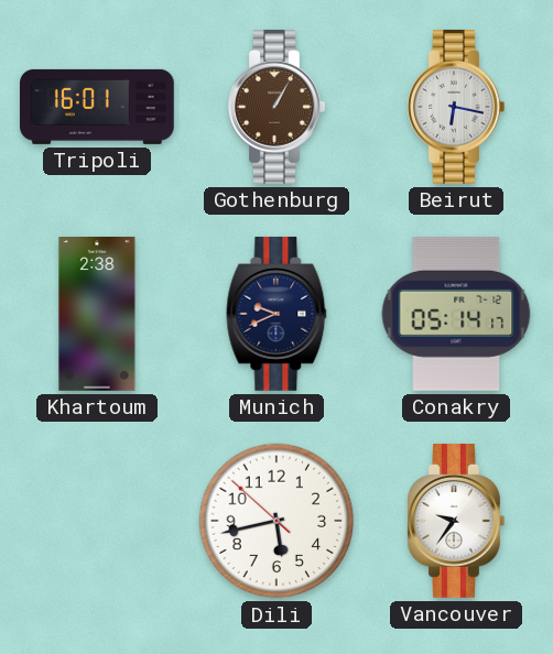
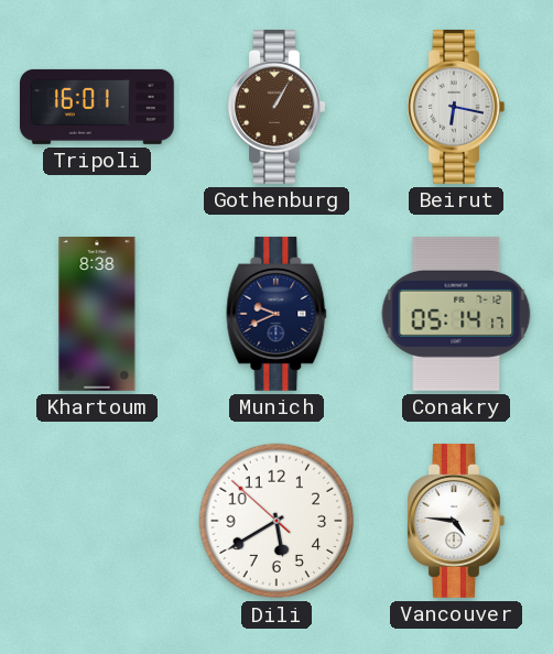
Khartoum: 2:38 -> 8:38 (97, 315)
Dili: 5:42 -> 5:39 (276, 521)
Vancouver: 9:36 -> 4:46 (456, 521)
